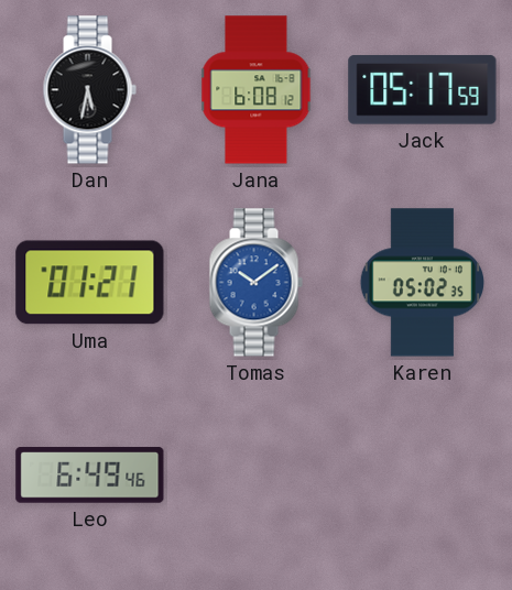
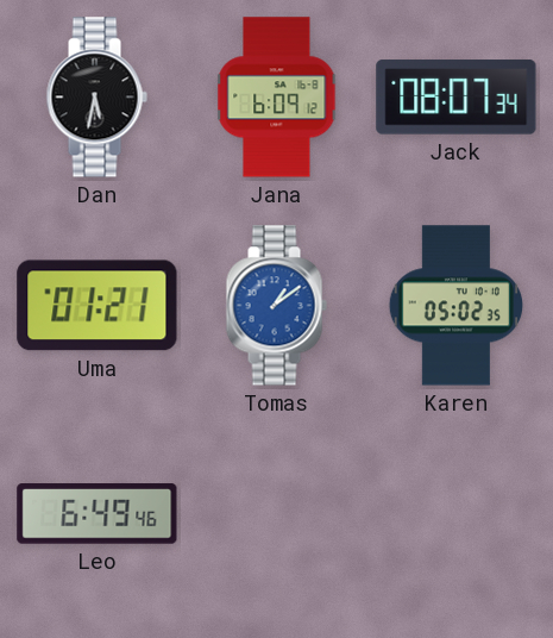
Jana: 6:08 -> 6:09 (277, 98)
Jack: 05:17 -> 08:07 (457, 98)
Tomas: 10:09 -> 1:09 (276, 306)
